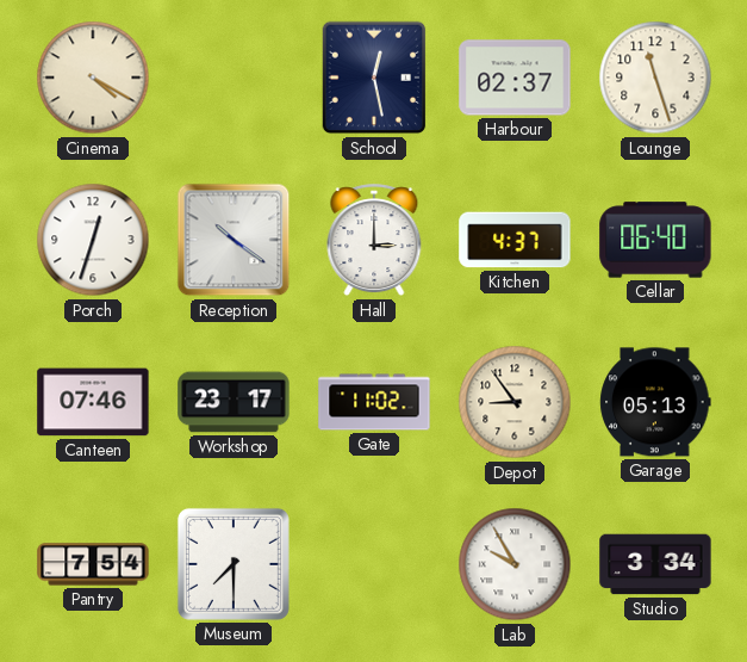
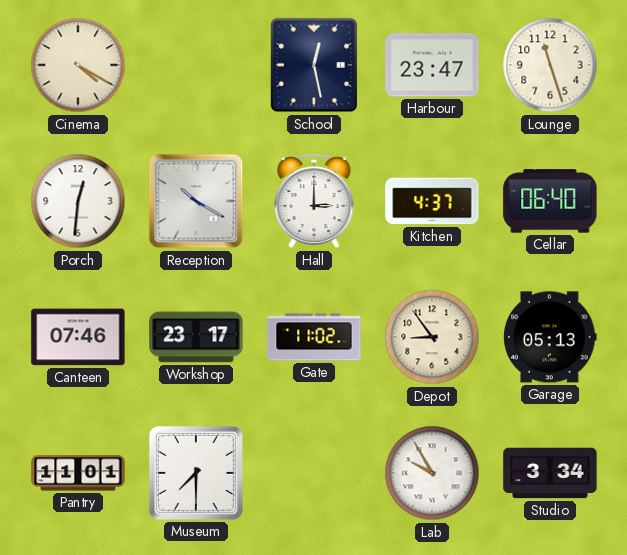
Harbour: 02:37 -> 23:47 (432, 65)
Porch: 12:33 -> 12:31 (78, 201)
Reception: 10:21 -> 10:20 (196, 201)
Pantry: 7:54 -> 11:01 (78, 473)
